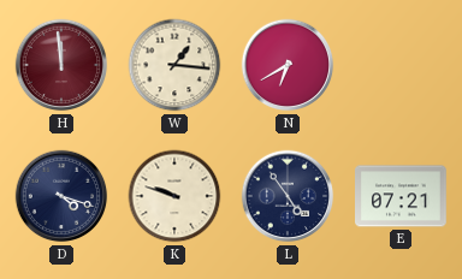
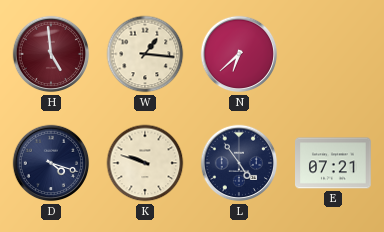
H: 11:59 -> 4:59 (51, 54)
N: 6:40 -> 6:38 (239, 54)
